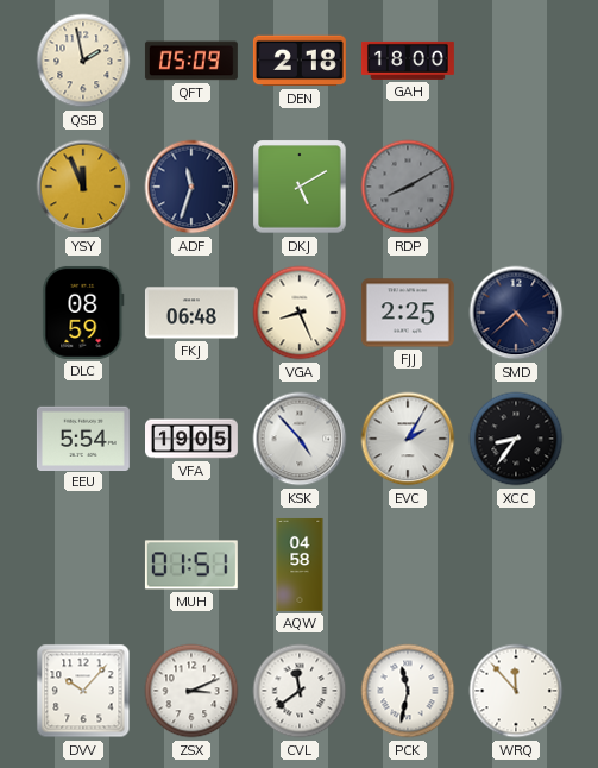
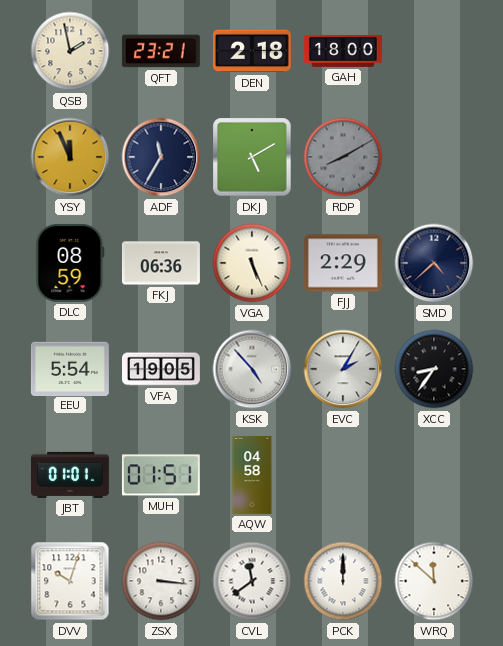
QFT: 05:09 -> 23:21 (161, 51)
ADF: 11:33 -> 11:35 (161, 157)
FKJ: 06:48 -> 06:36 (161, 263)
VGA: 8:26 -> 5:26 (252, 263)
FJJ: 2:25 -> 2:29 (343, 263)
JBT: none -> 01:01 (70, 475)
DVV: 10:07 -> 10:03 (70, 581)
ZSX: 3:11 -> 3:16 (161, 581)
PCK: 11:32 -> 12:00 (343, 581)
WRQ: 11:53 -> 11:52 (434, 581)
